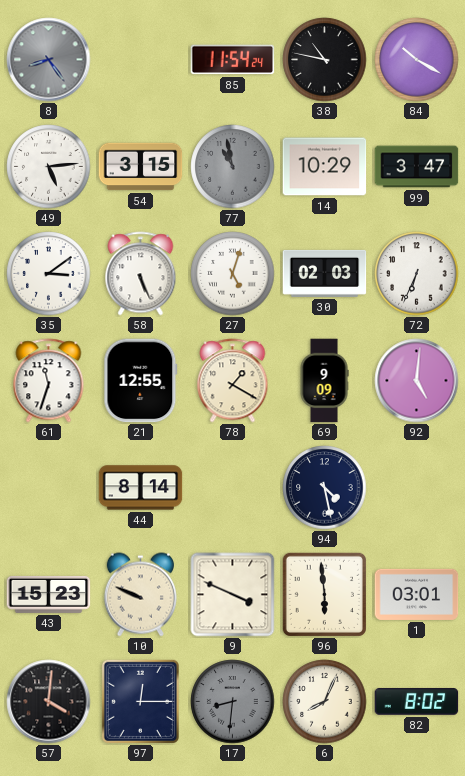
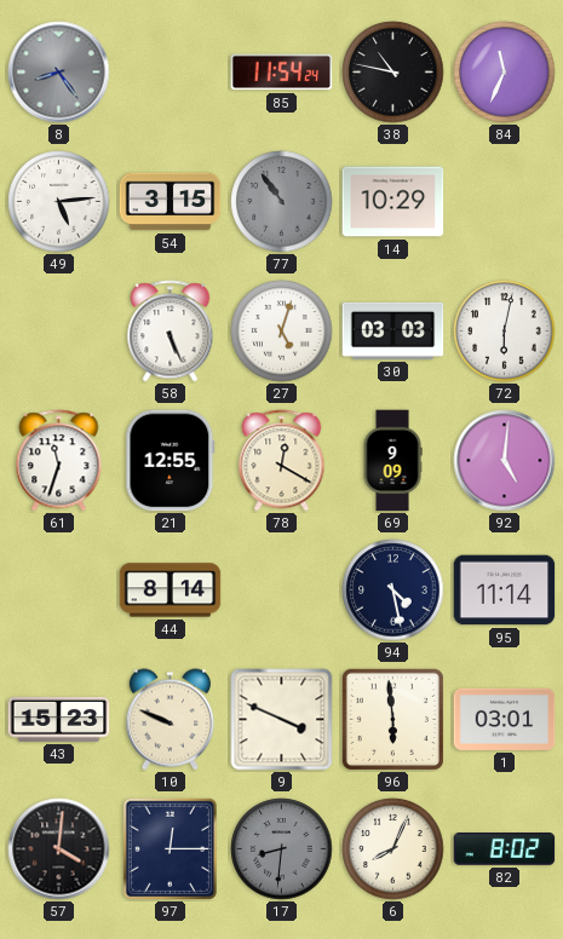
84: 10:20 -> 11:34 (505, 73)
77: 10:58 -> 10:54 (282, 202)
99: 3:47 -> none (417, 167)
35: 3:09 -> none (49, 274)
30: 02:03 -> 03:03 (393, 330)
72: 6:34 -> 6:02 (505, 332)
78: 1:20 -> 12:20 (282, 461)
95: none -> 11:14 (505, 591)
